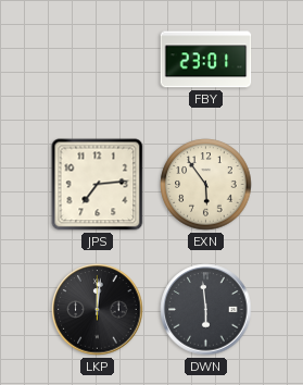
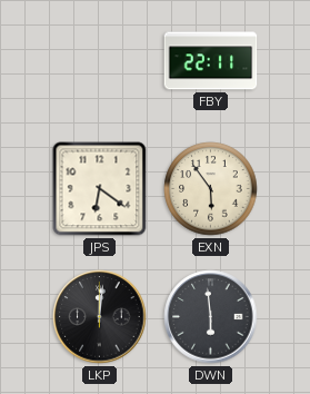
FBY: 23:01 -> 22:11 (211, 61)
JPS: 7:14 -> 6:21 (100, 189)
